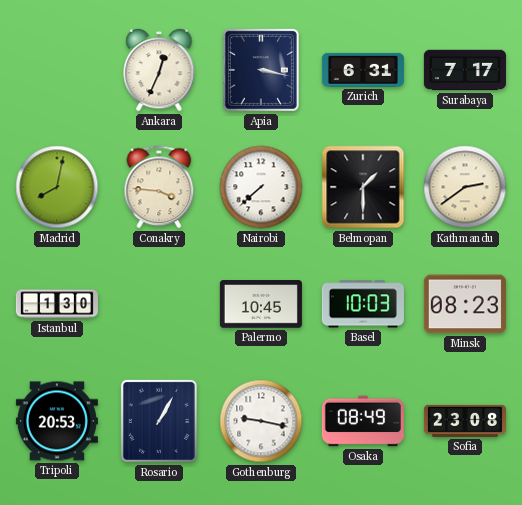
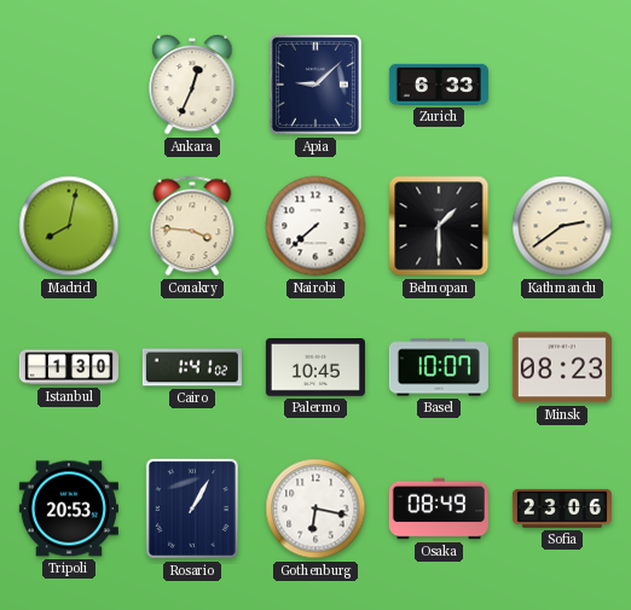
Apia: 3:17 -> 9:08 (315, 85)
Zurich: 6:31 -> 6:33 (439, 85)
Surabaya: 7:17 -> none (465, 70)
Cairo: none -> 1:41 (192, 367)
Basel: 10:03 -> 10:07 (439, 367)
Gothenburg: 9:17 -> 6:17 (315, 509)
Sofia: 23:08 -> 23:06 (562, 509)
